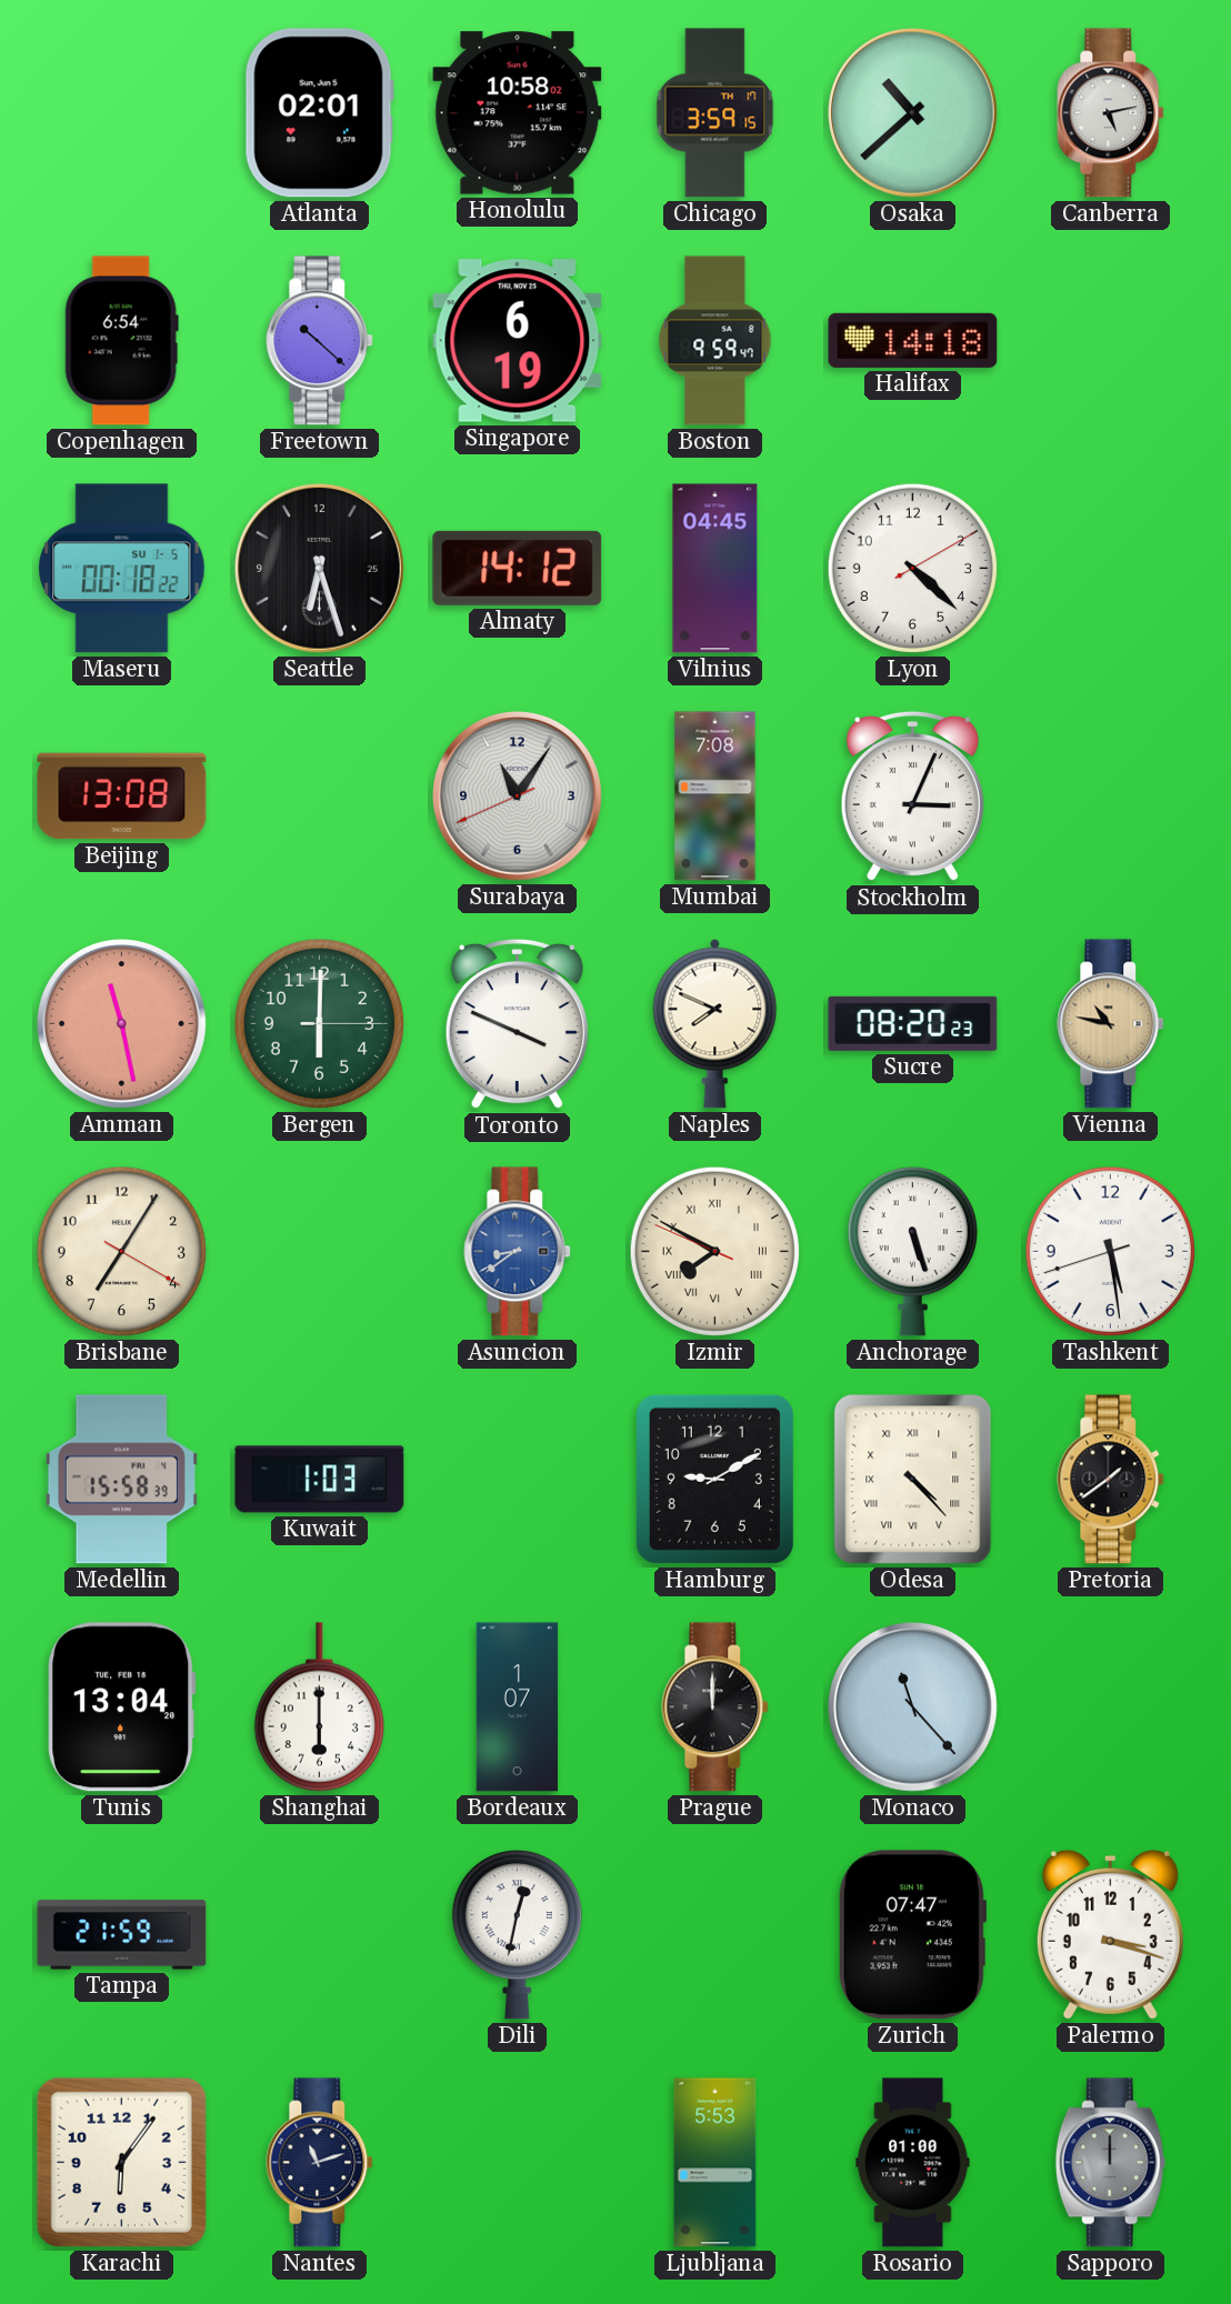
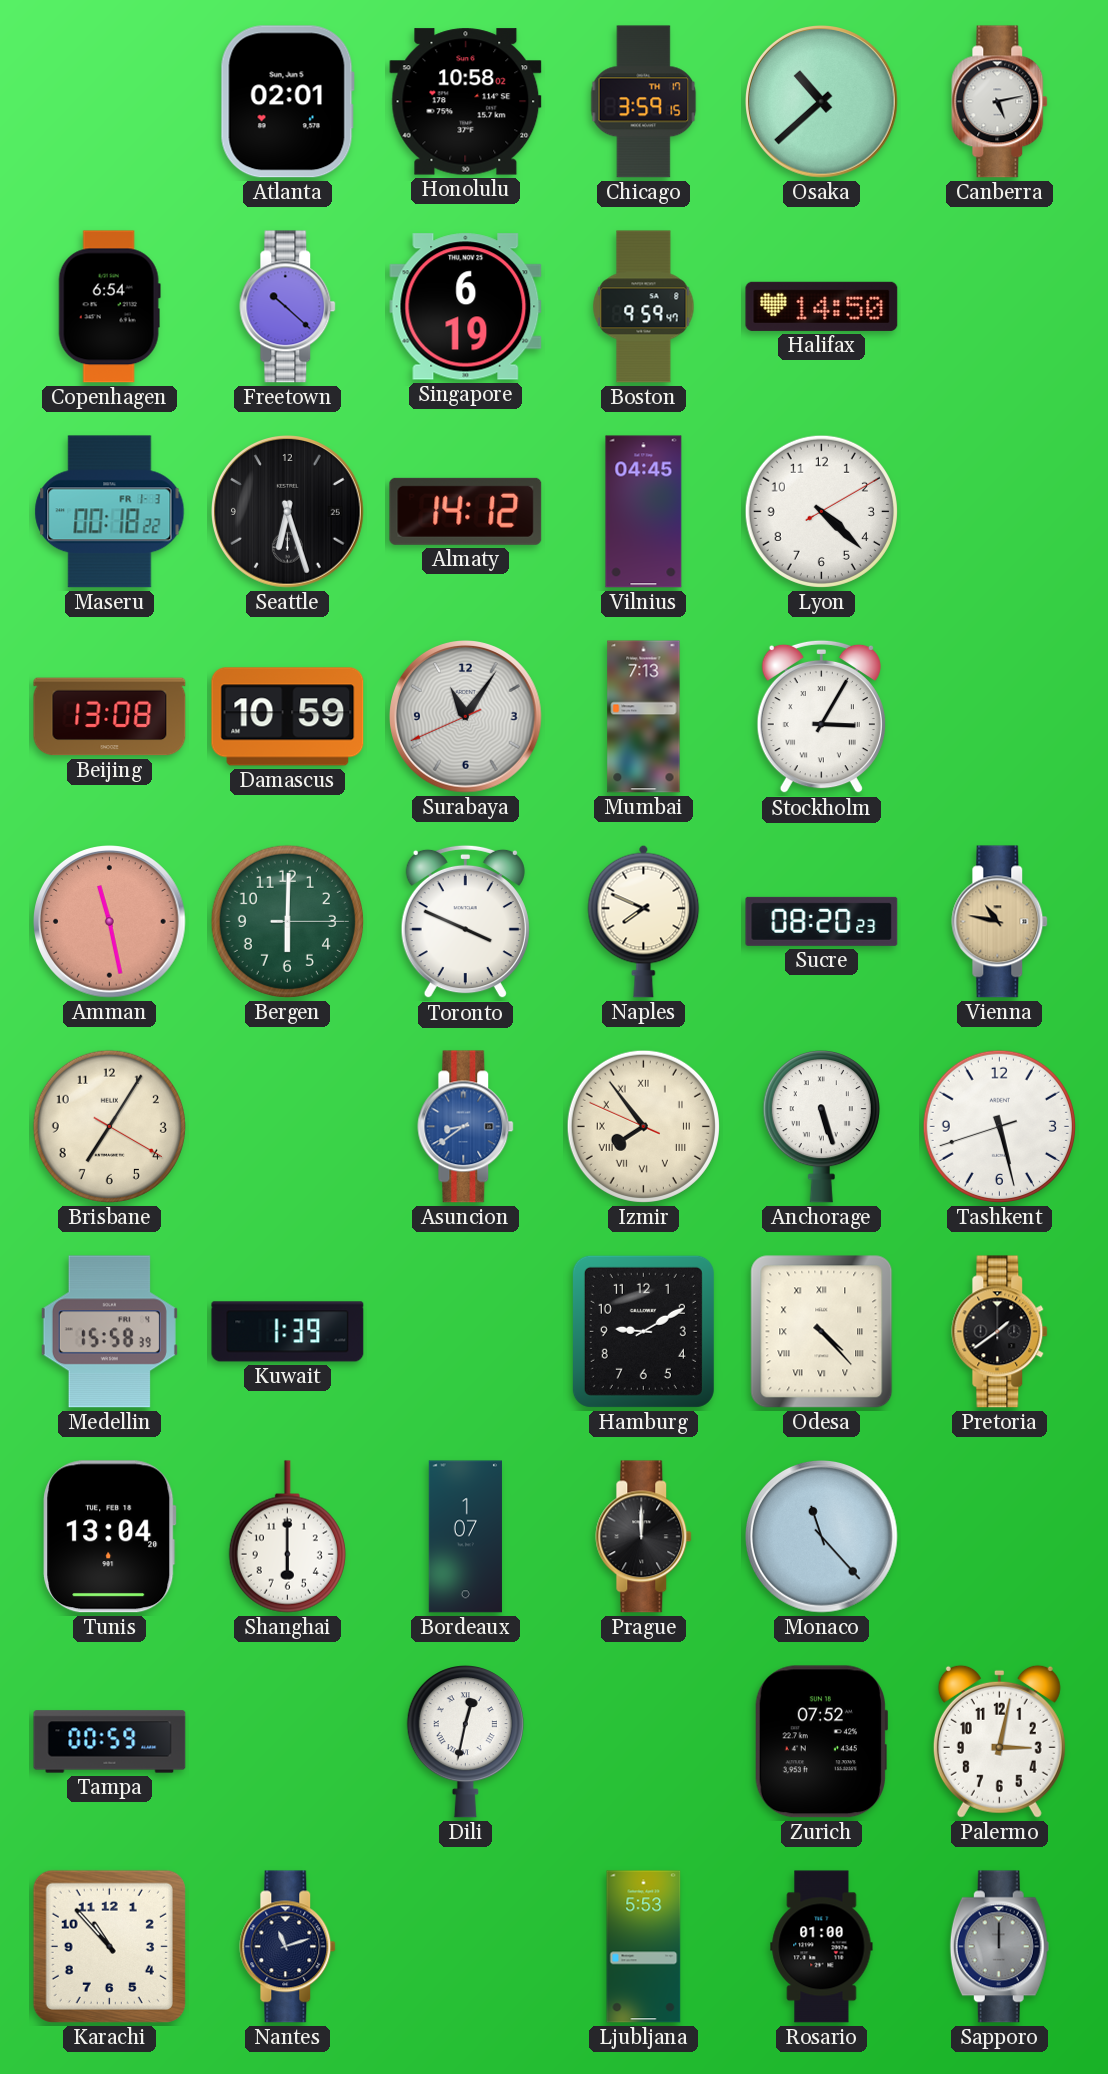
Halifax: 14:18 -> 14:50 (822, 306)
Maseru date: SU 1-5 -> FR 1-3 (110, 512)
Damascus: none -> 10:59 (288, 717)
Mumbai: 7:08 -> 7:13 (644, 717)
Stockholm: 3:04 -> 3:05 (821, 717)
Izmir: 7:49 -> 7:53 (643, 1126)
Tashkent: 5:28 -> 5:27 (999, 1126)
Kuwait: 1:03 -> 1:39 (288, 1332)
Tampa: 21:59 -> 00:59 (110, 1742)
Zurich: 07:47 -> 07:52 (820, 1742)
Palermo: 3:18 -> 3:02 (999, 1741)
Karachi: 6:06 -> 10:53 (109, 1946)
